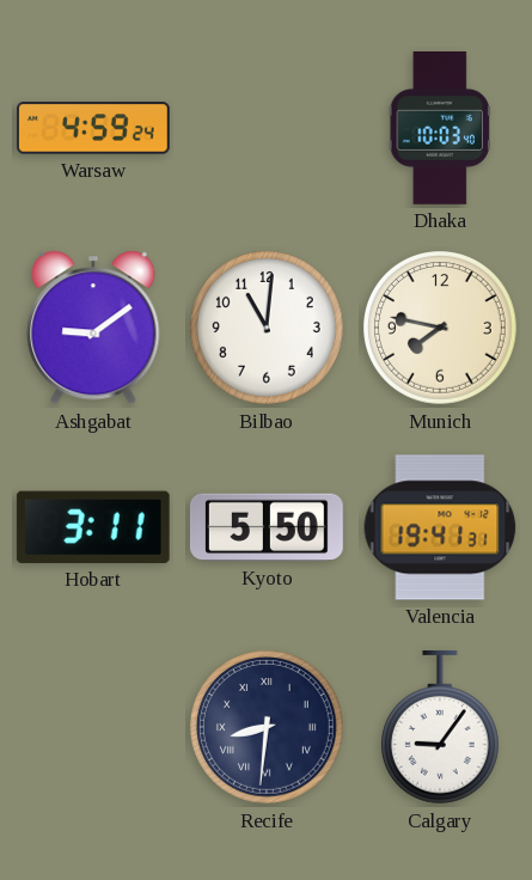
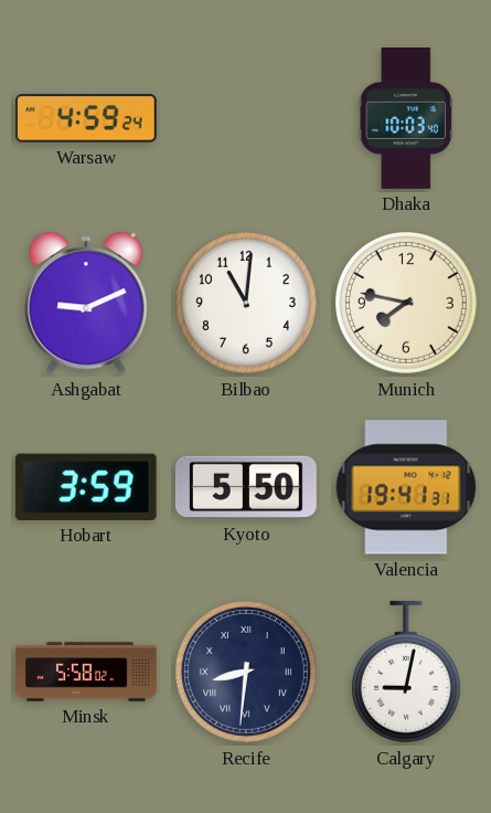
Ashgabat: 9:09 -> 9:11 (86, 303)
Hobart: 3:11 -> 3:59 (86, 487)
Minsk: none -> 5:58 (87, 672)
Calgary: 9:06 -> 9:02 (406, 672)
